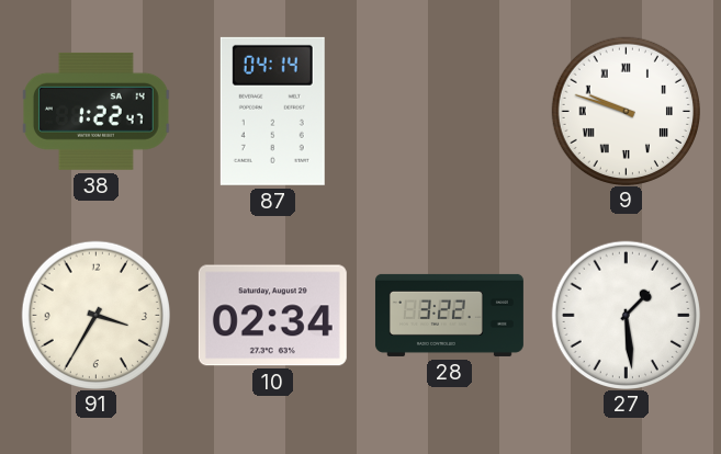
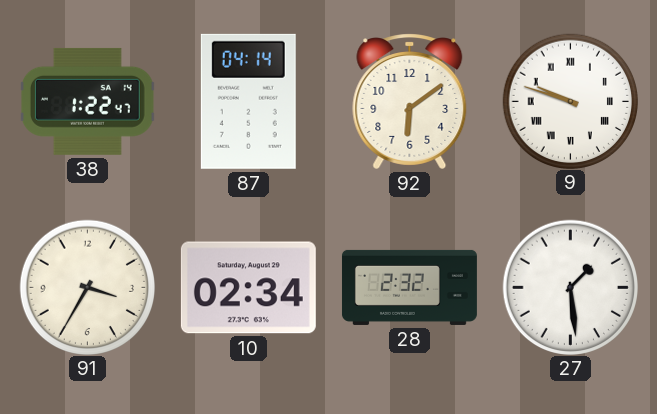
92: none -> 6:09 (410, 101)
28: 3:22 -> 2:32 (409, 287)
